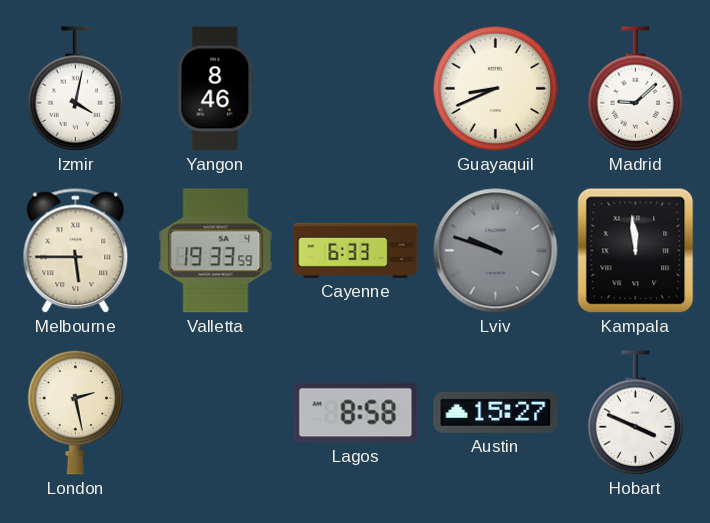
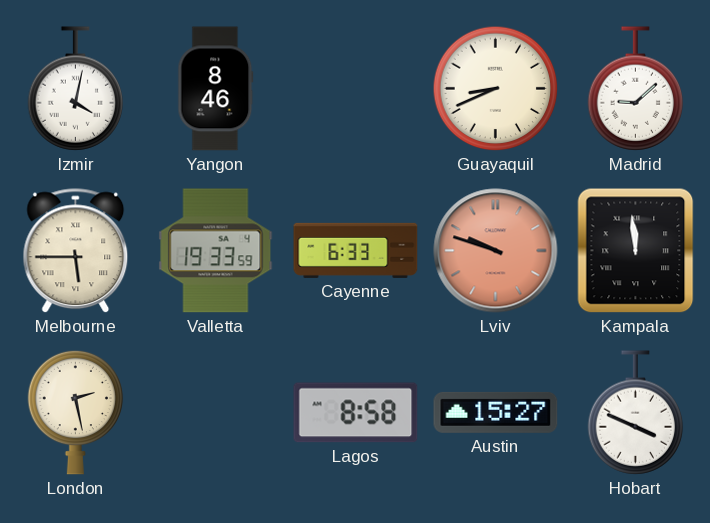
Lviv dial: grey -> salmon (496, 251)
